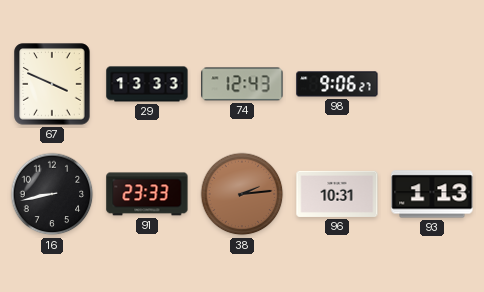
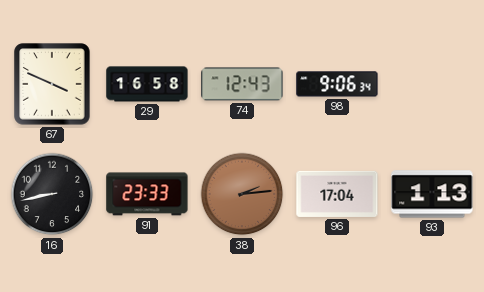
29: 13:33 -> 16:58 (147, 84)
98: 9:06:27 -> 9:06:34 (337, 84)
96: 10:31 -> 17:04 (337, 194)
